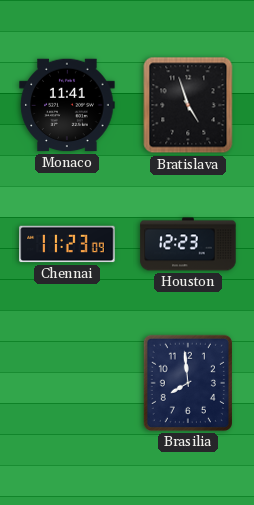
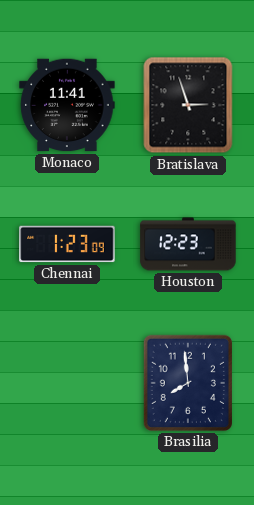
Bratislava: 4:57 -> 2:57 (188, 105)
Chennai: 11:23 -> 1:23 (67, 244)
